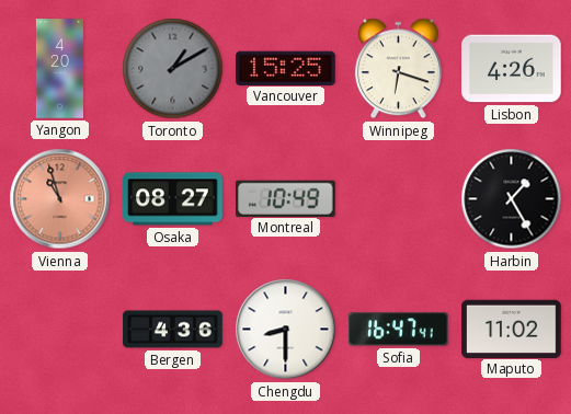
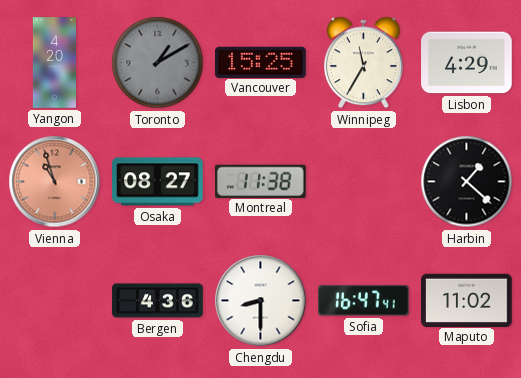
Winnipeg: 6:18 -> 11:35 (363, 63)
Lisbon: 4:26 -> 4:29 (467, 63)
Montreal: 10:49 -> 11:38 (261, 181)
Harbin: 1:25 -> 1:22 (467, 182)
